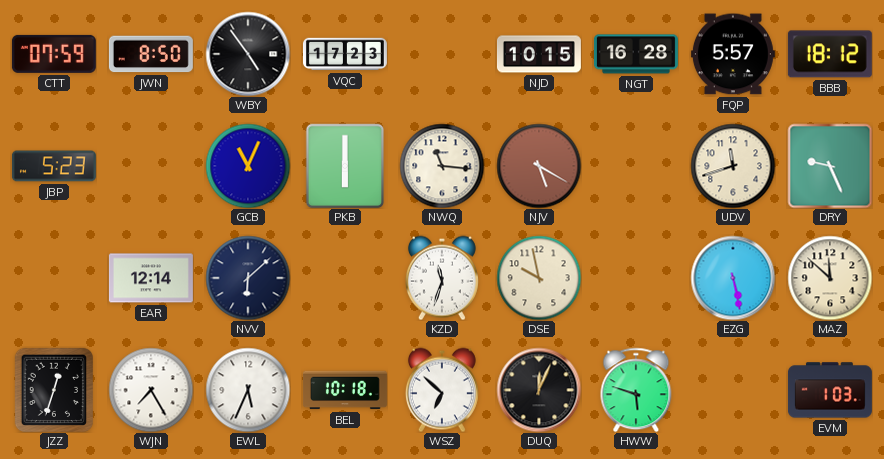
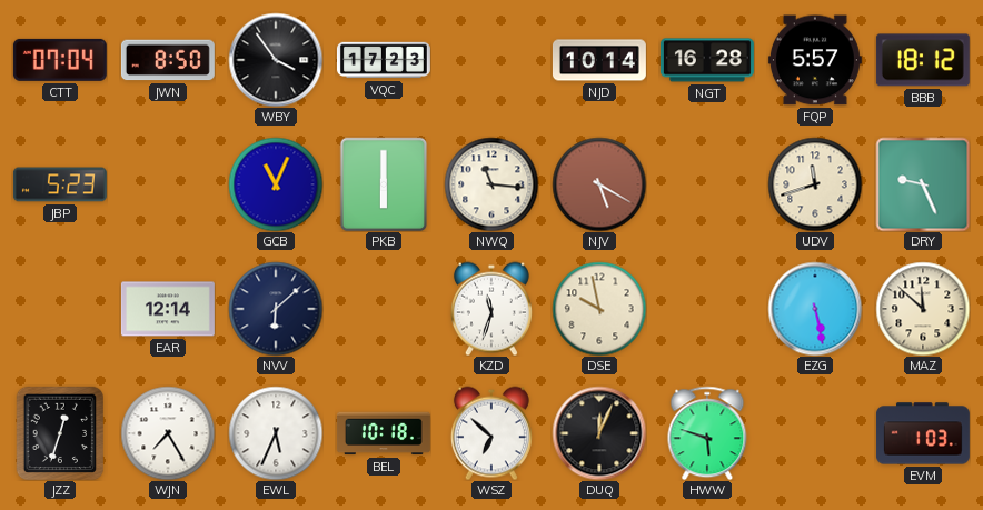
CTT: 07:59 -> 07:04 (60, 60)
WBY: 4:54 -> 3:54 (276, 60)
NJD: 10:15 -> 10:14 (599, 60)
